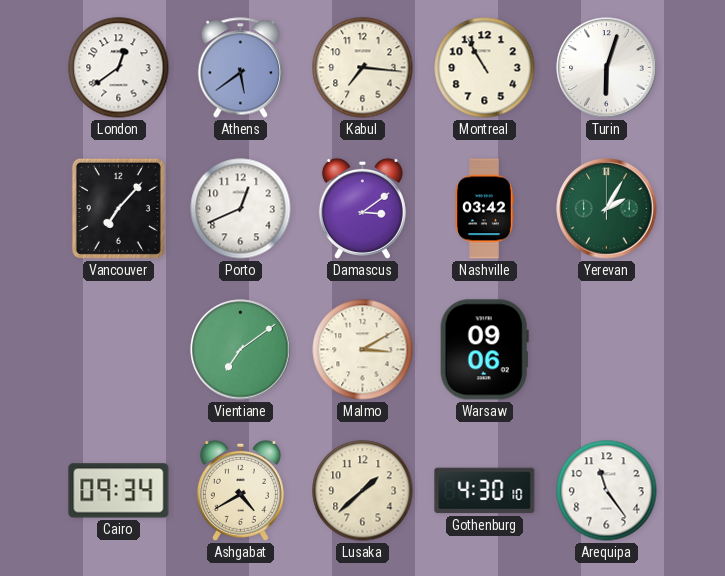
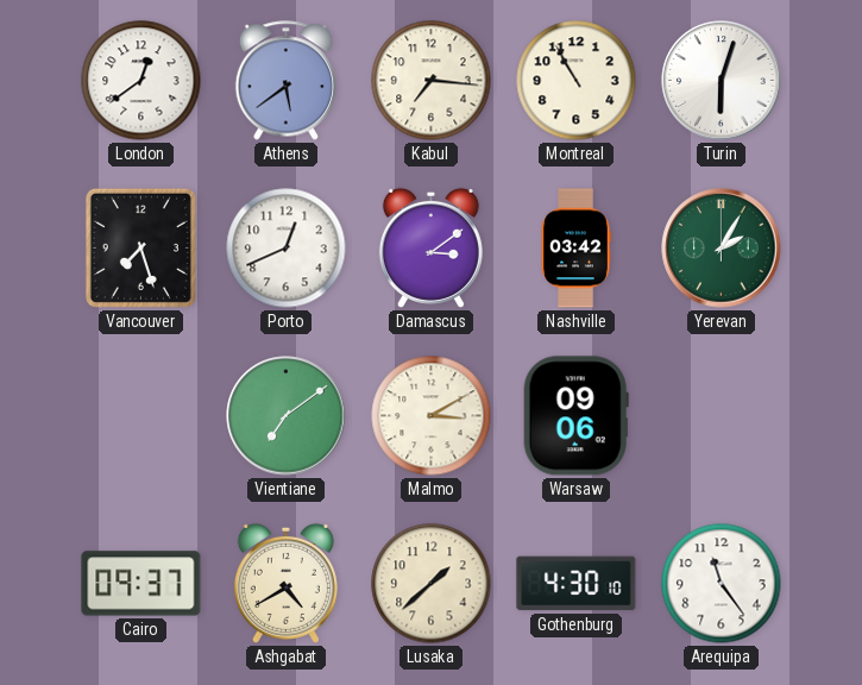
Vancouver: 7:07 -> 7:27 (140, 247)
Cairo: 09:34 -> 09:37 (141, 584)
